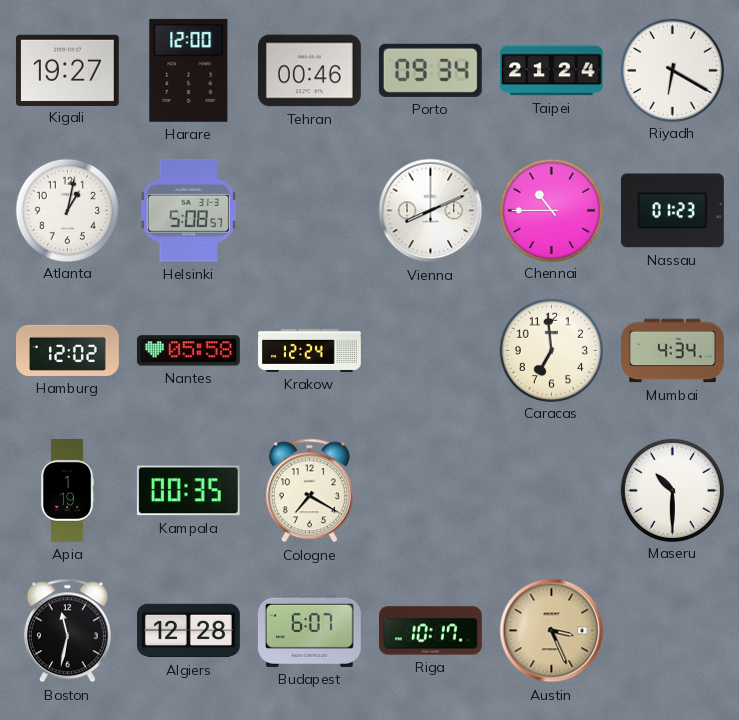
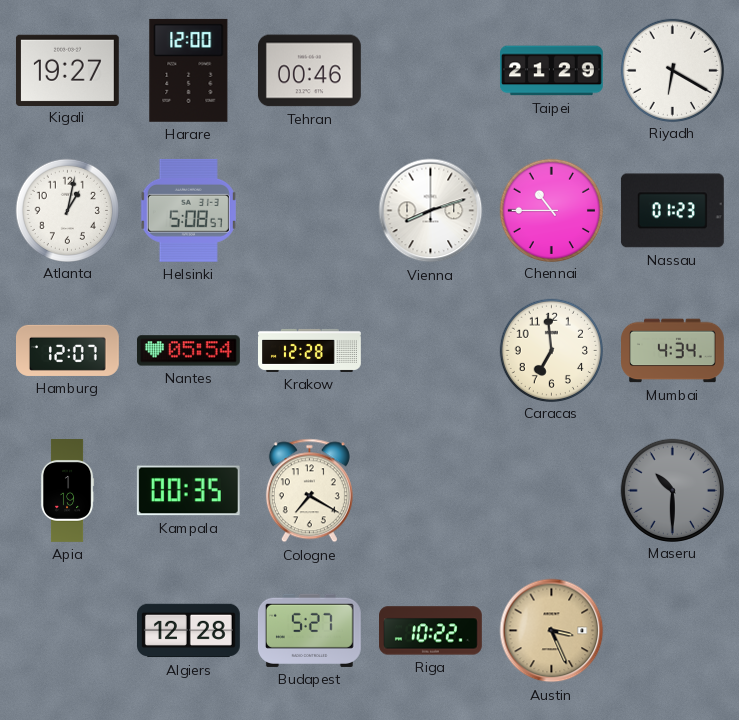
Porto: 09:34 -> none (430, 70)
Taipei: 21:24 -> 21:29 (552, 71)
Vienna: 8:11 -> 8:12 (431, 211)
Hamburg: 12:02 -> 12:07 (68, 350)
Nantes: 05:58 -> 05:54 (188, 351)
Krakow: 12:24 -> 12:28 (310, 350)
Maseru dial: white -> grey (672, 490)
Boston: 11:32 -> none (67, 631)
Budapest: 6:07 -> 5:27 (309, 630)
Riga: 10:17 -> 10:22 (431, 631)
